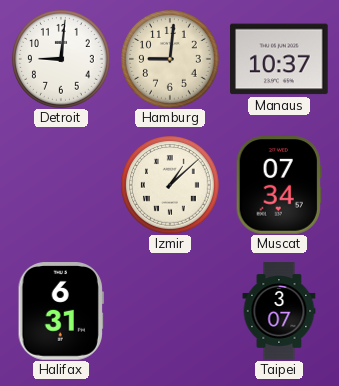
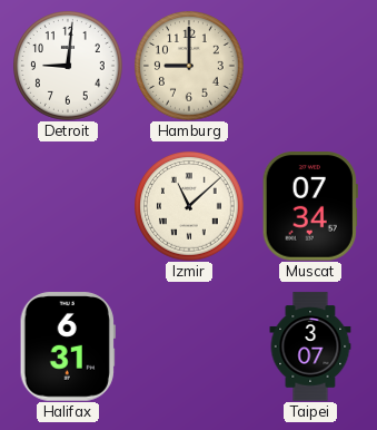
Hamburg: 9:01 -> 9:00 (190, 67)
Manaus: 10:37 -> none (279, 59)
Izmir: 1:08 -> 11:08 (190, 207)
